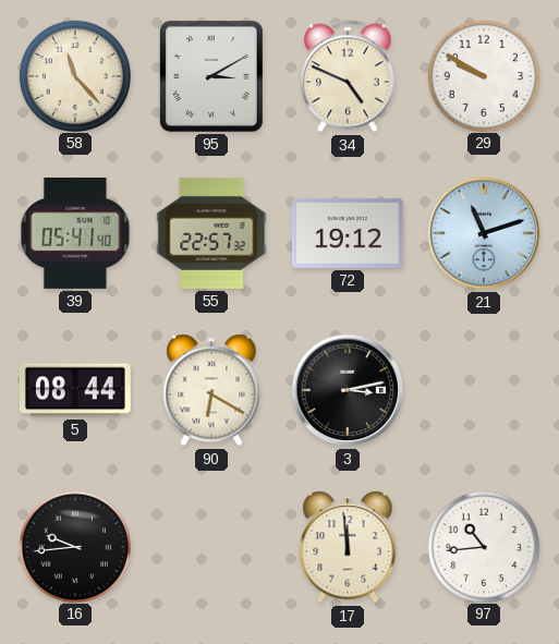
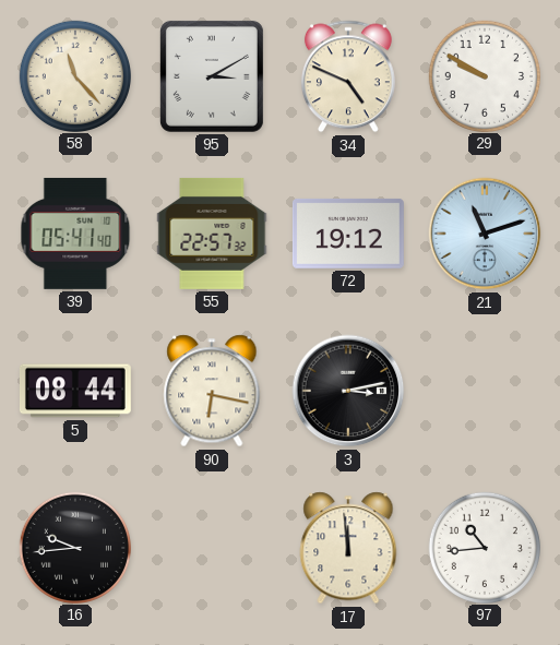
90: 6:20 -> 6:17 (212, 391)
